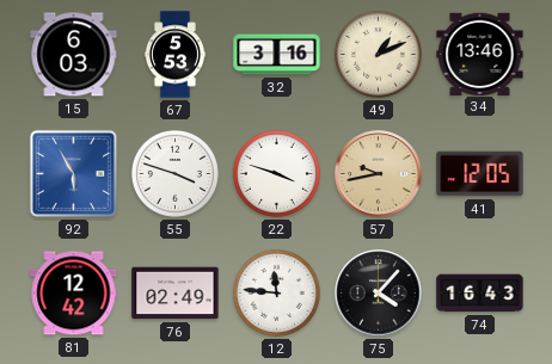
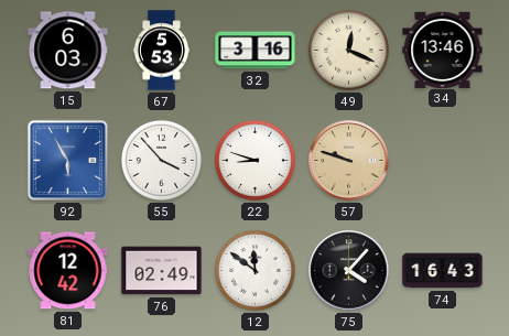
49: 1:11 -> 12:19 (348, 50)
55: 3:48 -> 3:53 (161, 160)
22: 3:48 -> 8:48 (254, 160)
57: 9:43 -> 9:48 (349, 161)
41: 12:05 -> none (480, 174)
12: 11:46 -> 11:51 (254, 270)
